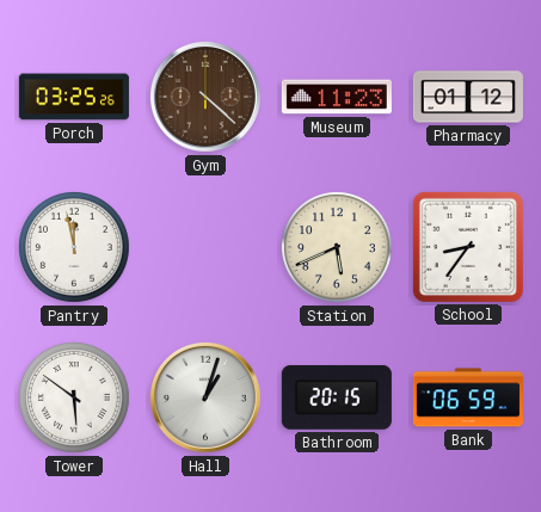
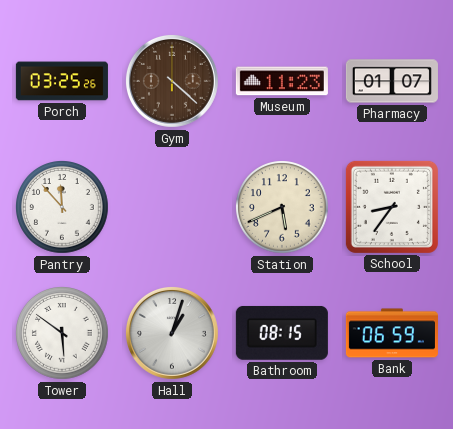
Pharmacy: 01:12 -> 01:07 (392, 81)
Pantry: 11:58 -> 11:53 (63, 208)
Bathroom: 20:15 -> 08:15 (282, 333)
